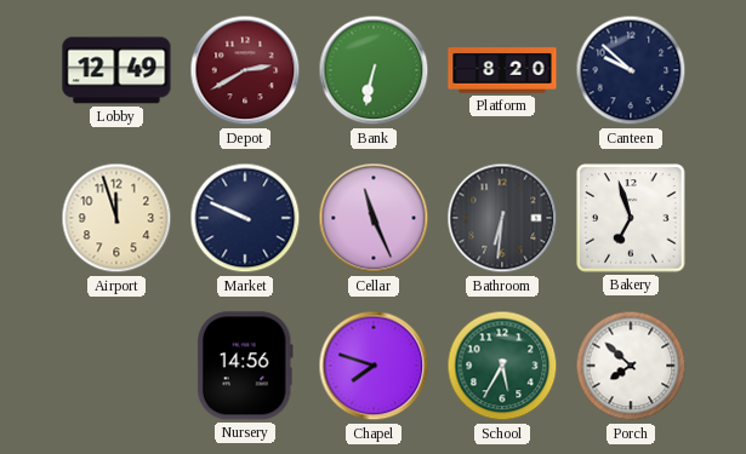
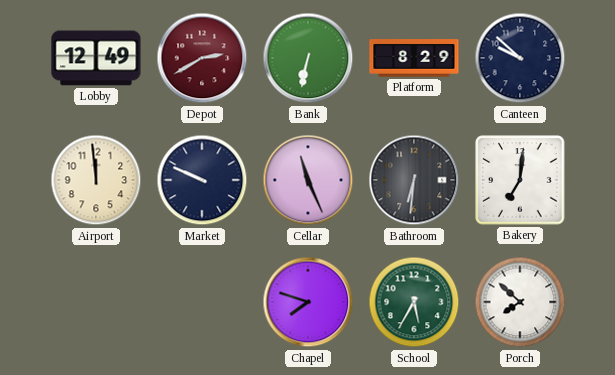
Platform: 8:20 -> 8:29 (414, 58)
Airport: 11:57 -> 11:59 (96, 180)
Bakery: 6:57 -> 7:01 (520, 180)
Nursery: 14:56 -> none (245, 366)
